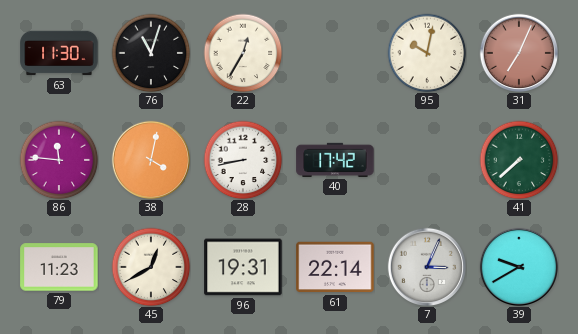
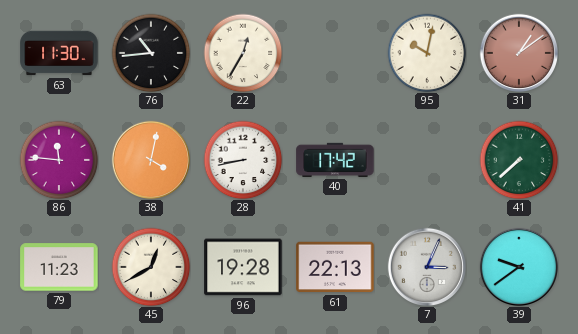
76: 11:03 -> 10:44 (151, 53)
31: 7:04 -> 1:09 (518, 52)
96: 19:31 -> 19:28 (243, 267)
61: 22:14 -> 22:13 (335, 267)
39: 9:40 -> 9:39 (518, 266)
